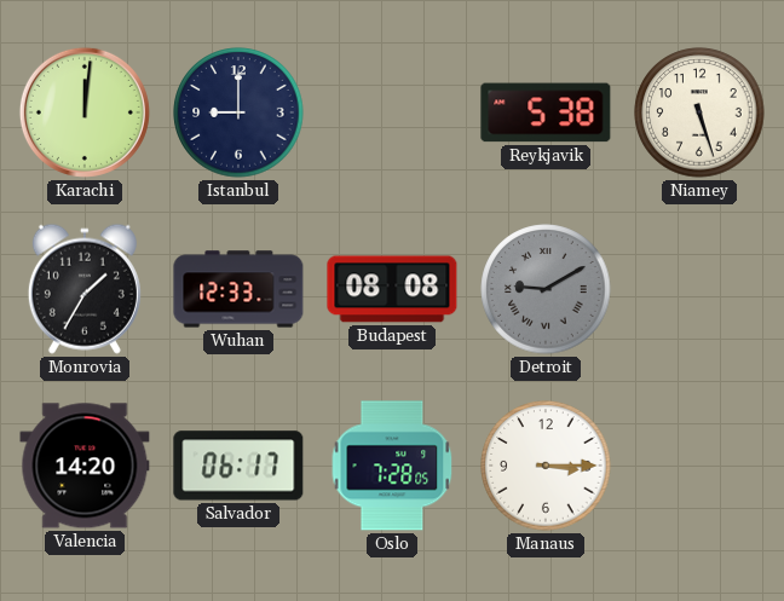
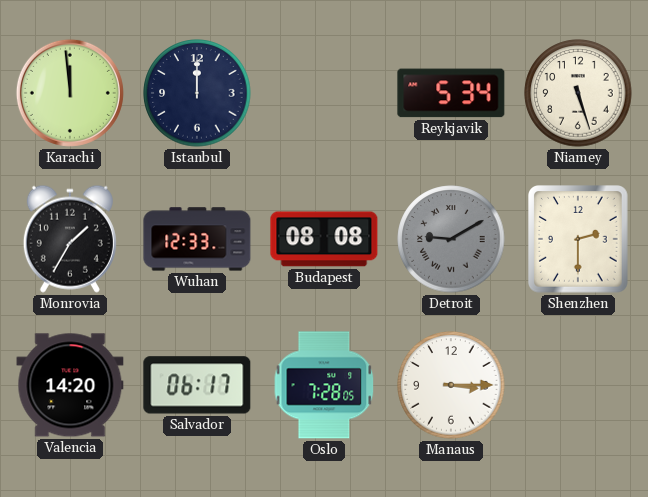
Karachi: 12:01 -> 11:59 (70, 93)
Istanbul: 9:00 -> 12:00 (197, 93)
Reykjavik: 5:38 -> 5:34 (451, 93)
Shenzhen: none -> 2:30 (579, 239)
